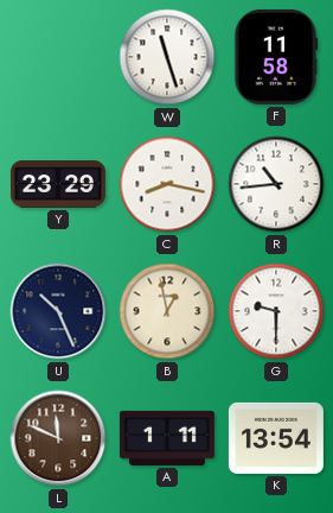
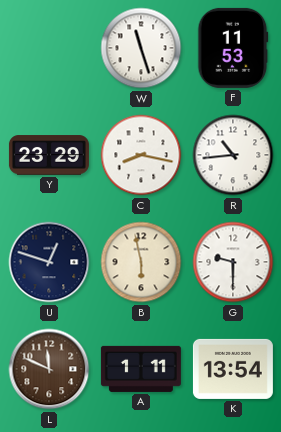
F: 11:58 -> 11:53 (233, 48)
U: 10:26 -> 12:48 (49, 262)
B: 12:58 -> 5:58 (141, 262)
